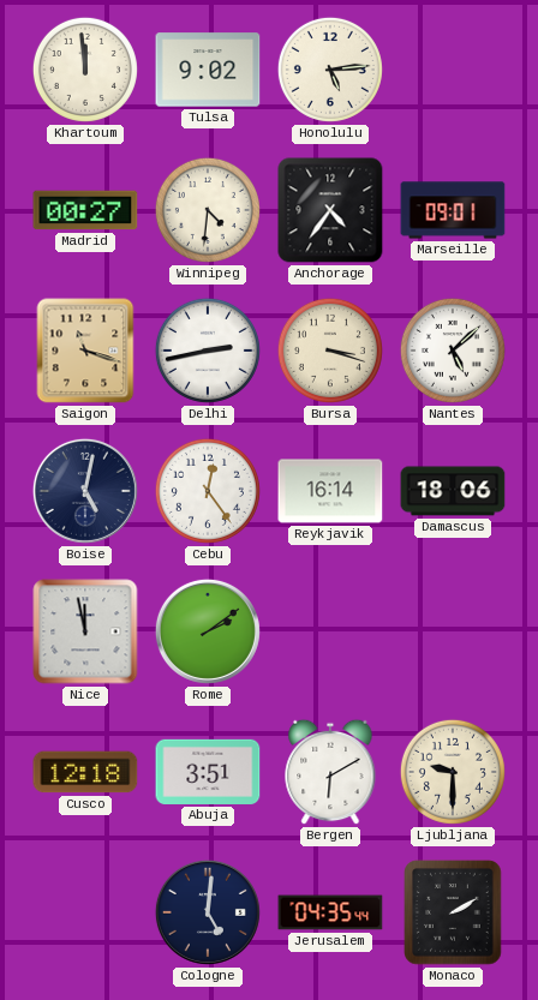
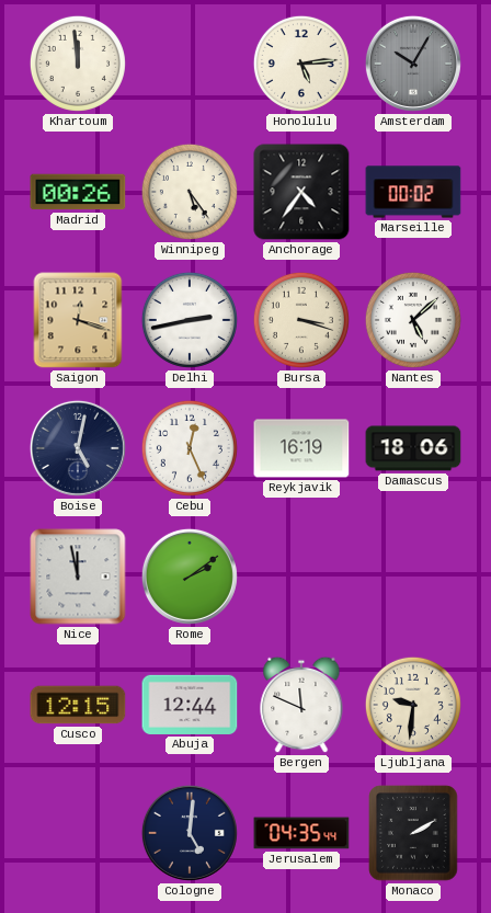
Tulsa: 9:02 -> none (208, 70)
Amsterdam: none -> 10:05 (413, 64)
Madrid: 00:27 -> 00:26 (78, 192)
Winnipeg: 4:31 -> 5:24 (190, 192)
Marseille: 09:01 -> 00:02 (413, 192)
Saigon: 11:18 -> 12:18 (78, 320)
Cebu: 12:24 -> 12:26 (190, 448)
Reykjavik: 16:14 -> 16:19 (301, 448)
Cusco: 12:18 -> 12:15 (78, 705)
Abuja: 3:51 -> 12:44 (190, 705)
Bergen: 6:10 -> 11:49 (301, 705)
Ljubljana: 9:30 -> 9:31 (413, 705)
